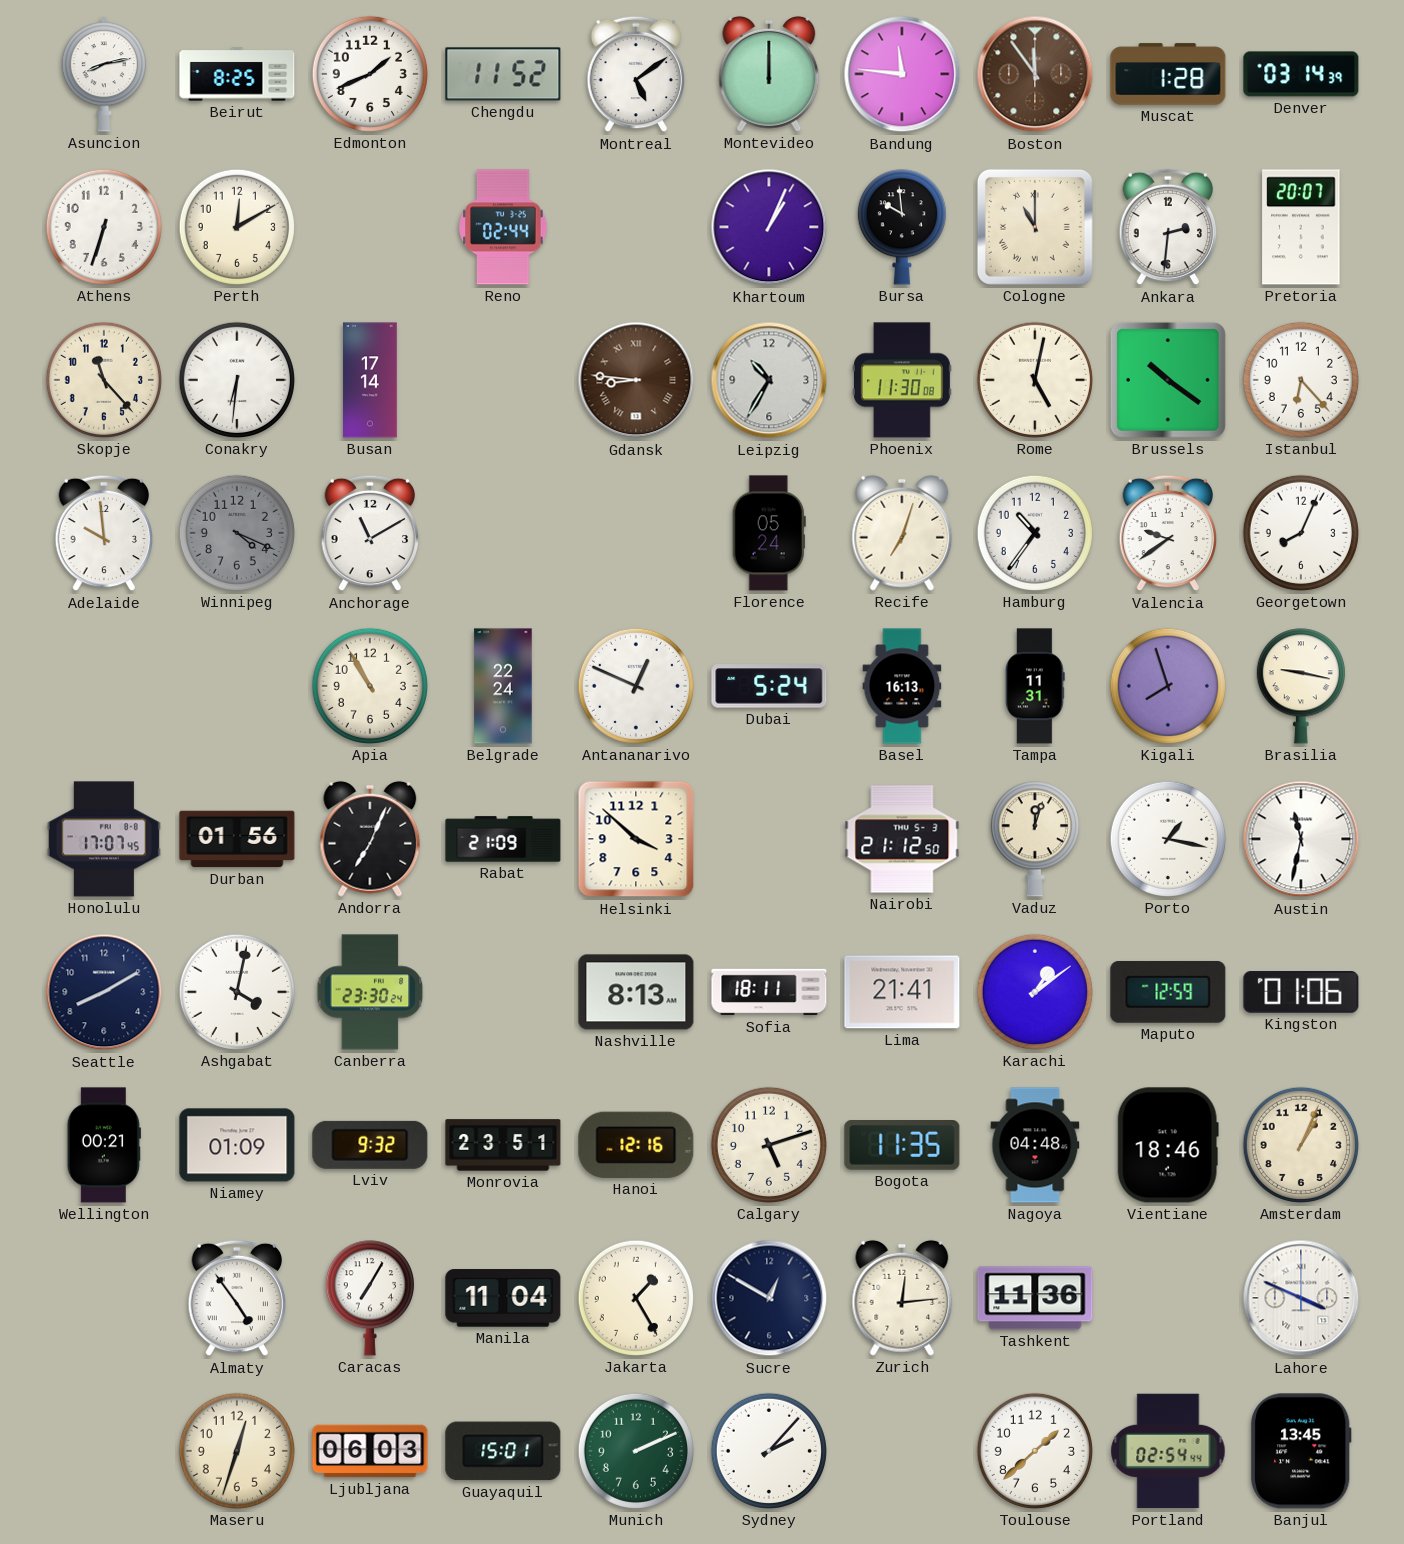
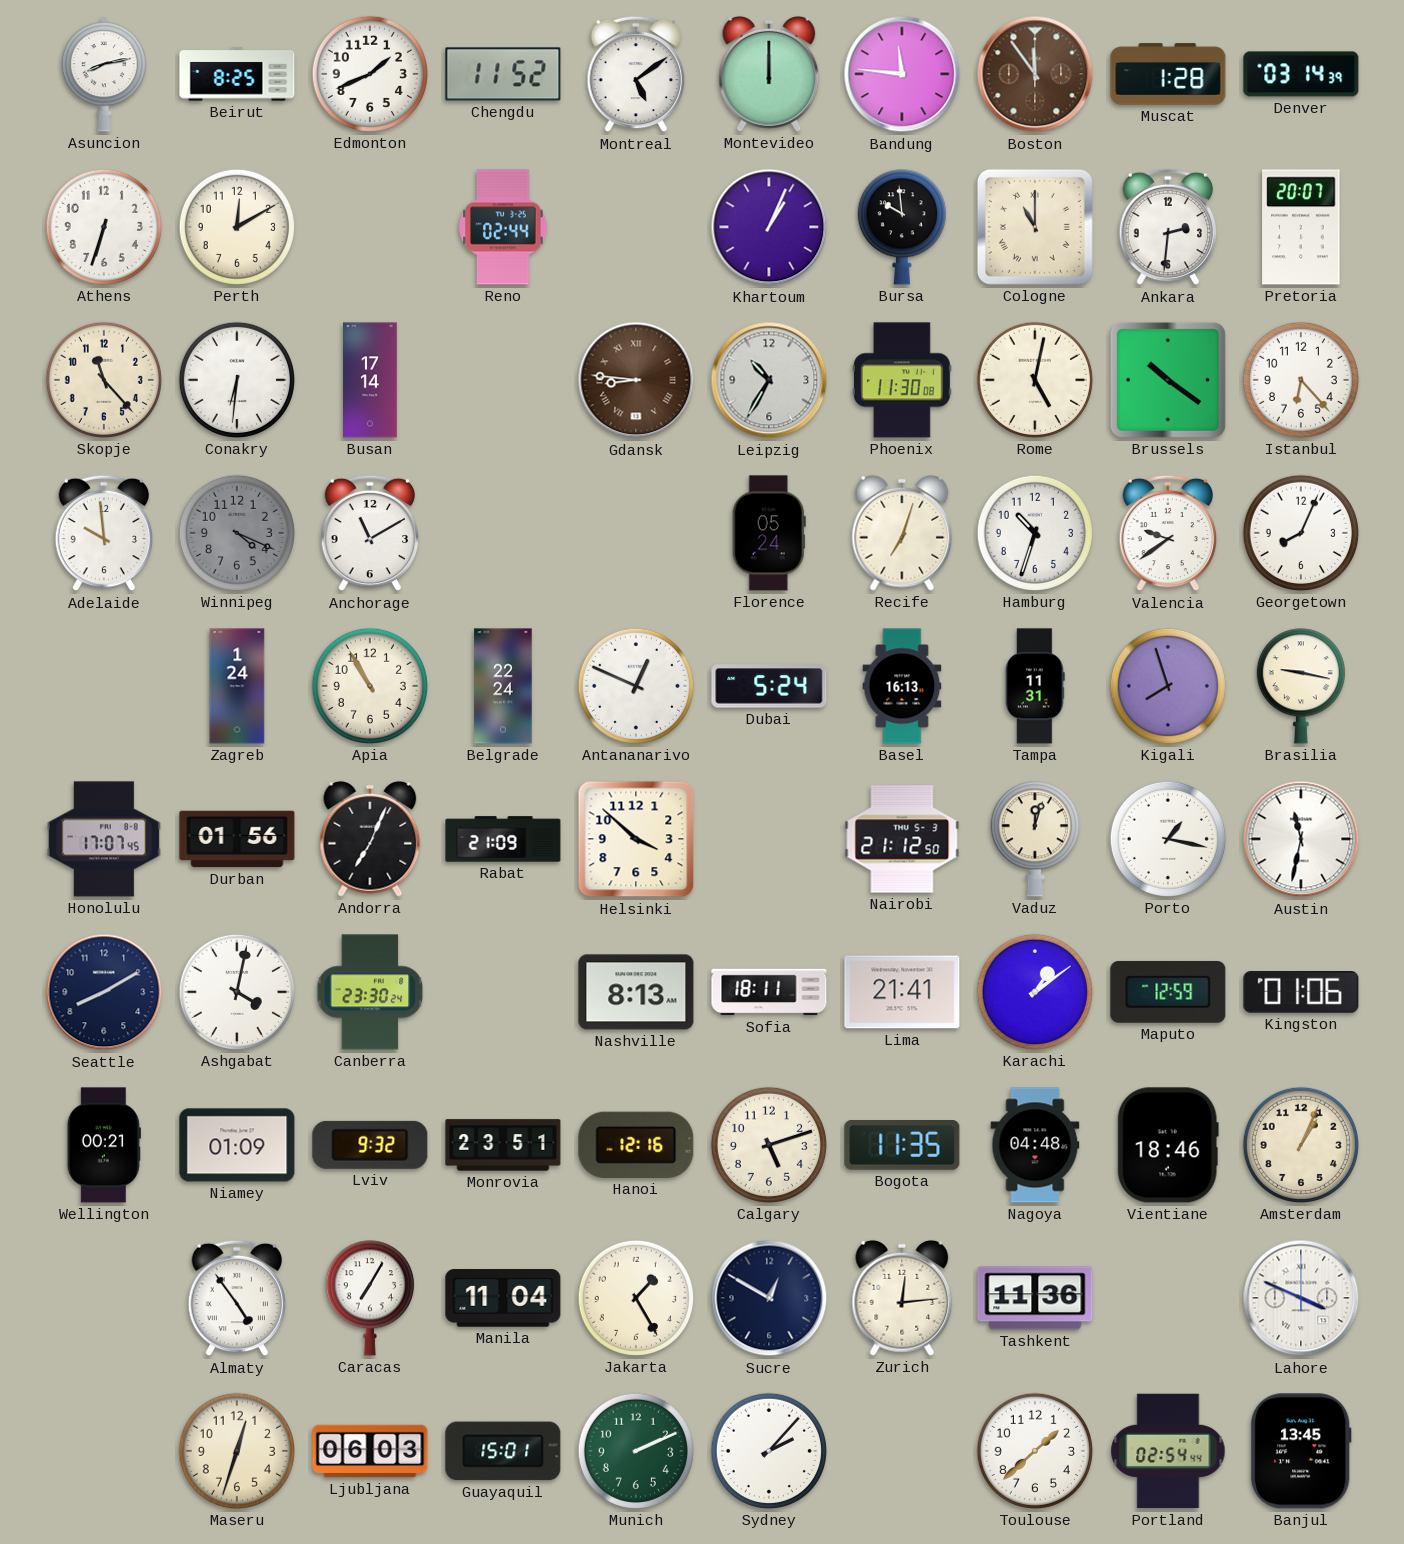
Hamburg: 10:36 -> 10:33 (1035, 533)
Zagreb: none -> 1:24 (237, 686)
